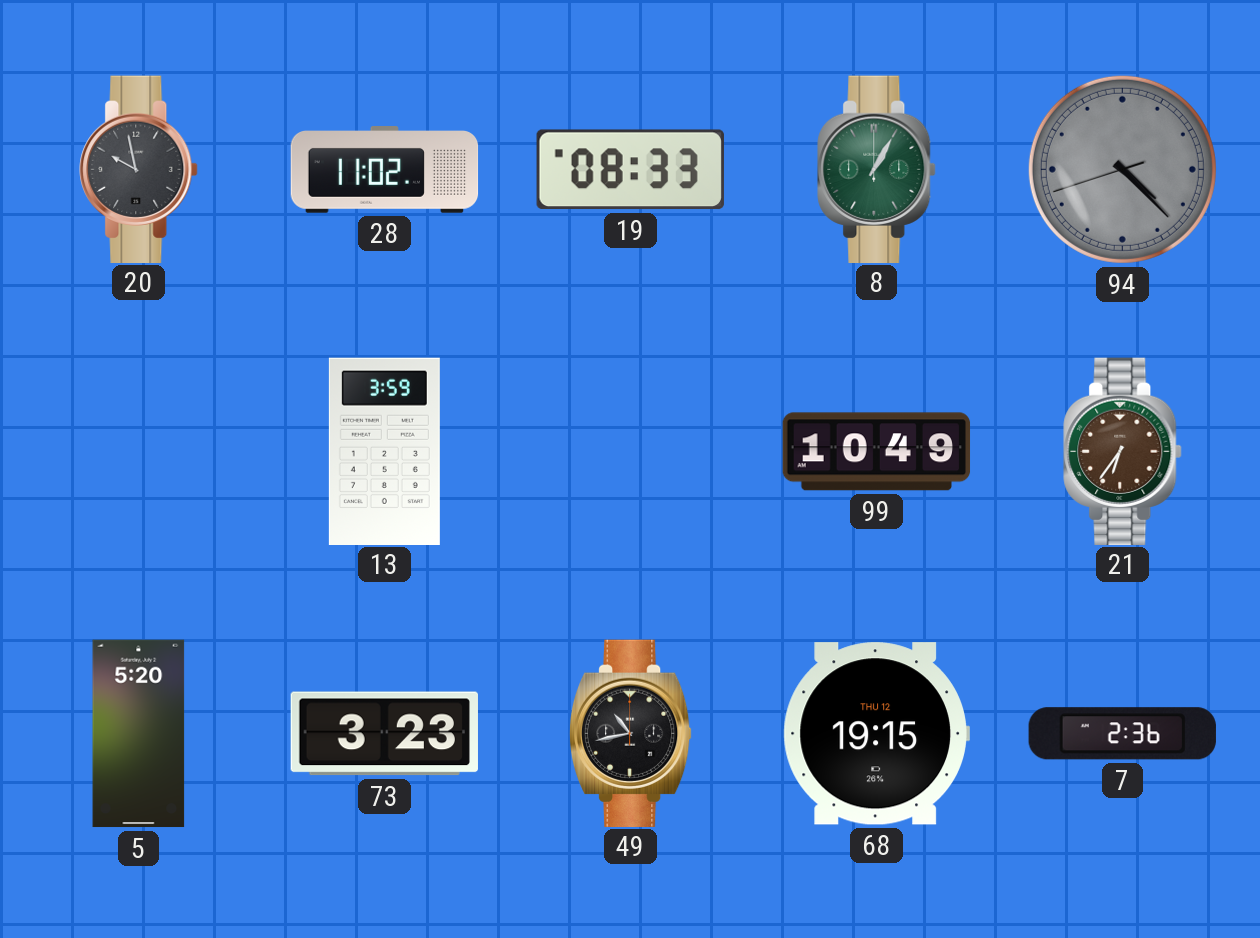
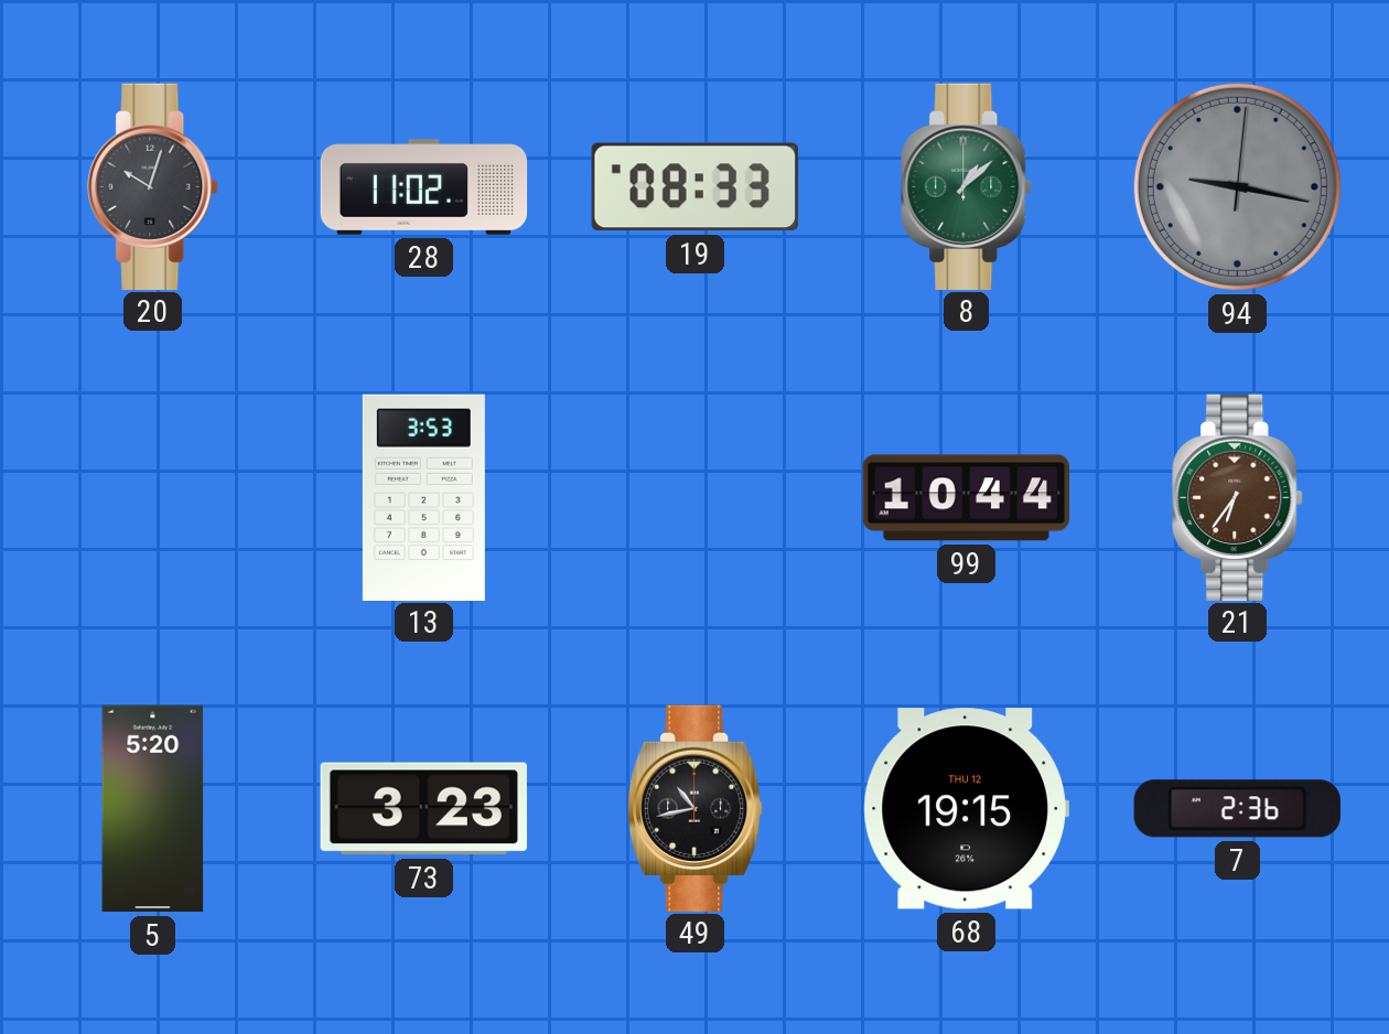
20: 9:58 -> 10:03 (153, 186)
8: 1:05 -> 1:08 (967, 186)
94: 4:22 -> 9:17 (1237, 186)
13: 3:59 -> 3:53 (423, 497)
99: 10:49 -> 10:44 (967, 498)
